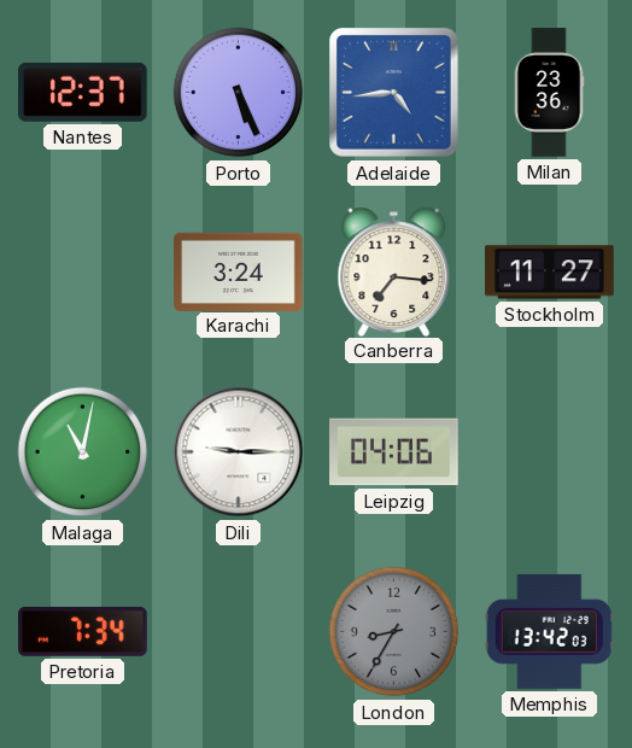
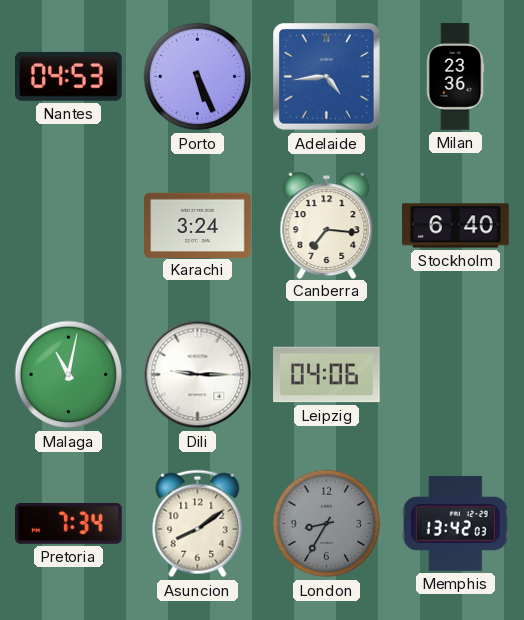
Nantes: 12:37 -> 04:53 (69, 76)
Stockholm: 11:27 -> 6:40 (456, 226)
Asuncion: none -> 8:09 (198, 524)
